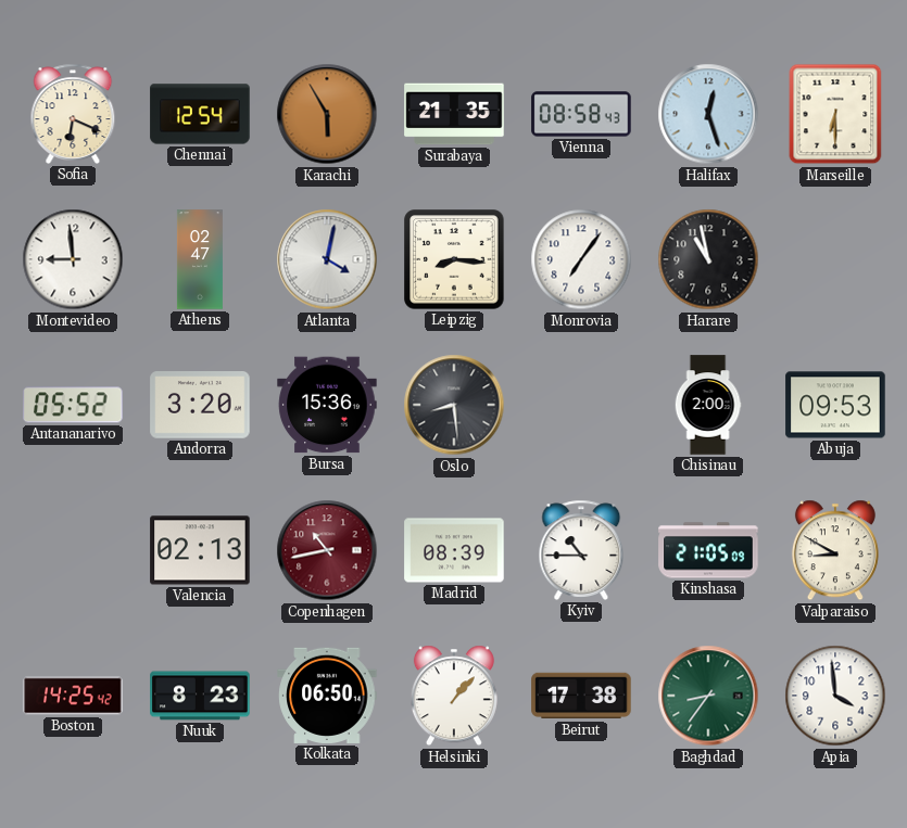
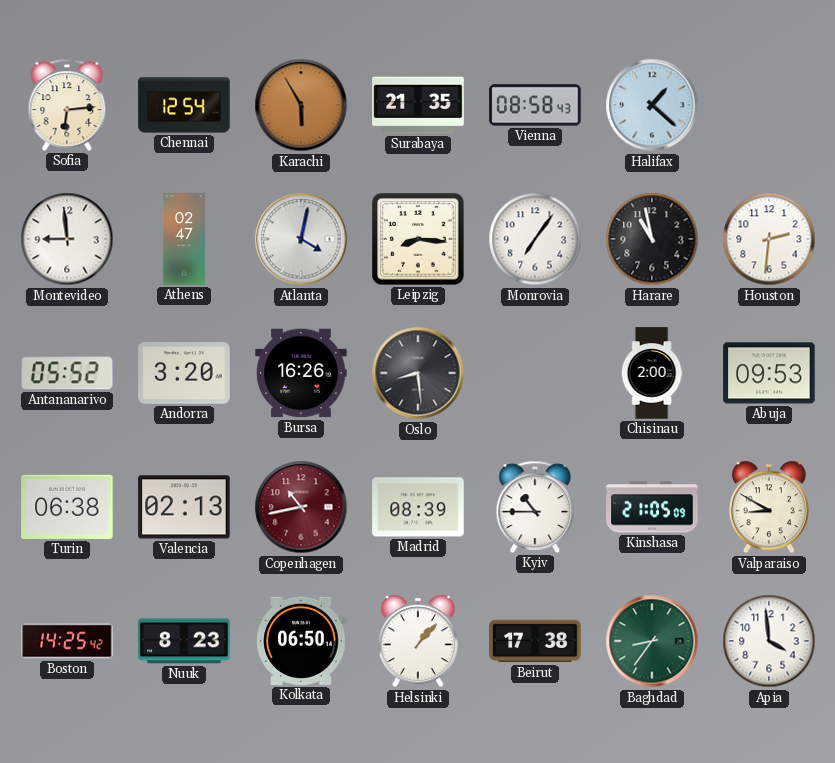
Sofia: 6:19 -> 6:14 (67, 105)
Halifax: 12:27 -> 1:22 (652, 105)
Marseille: 6:30 -> none (835, 114)
Houston: none -> 2:31 (769, 239)
Bursa: 15:36 -> 16:26 (301, 373)
Turin: none -> 06:38 (67, 507)
